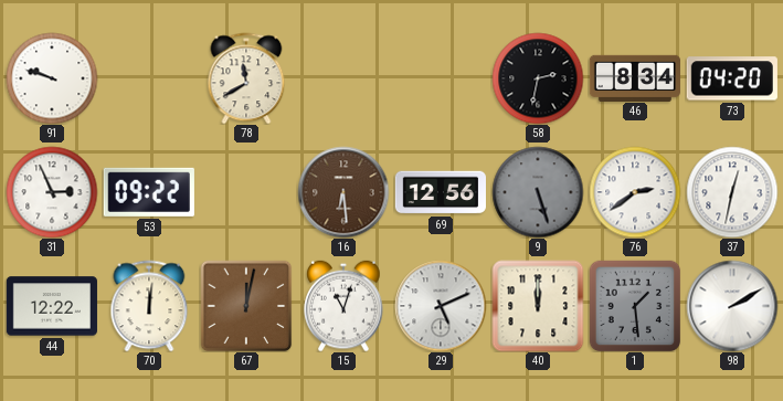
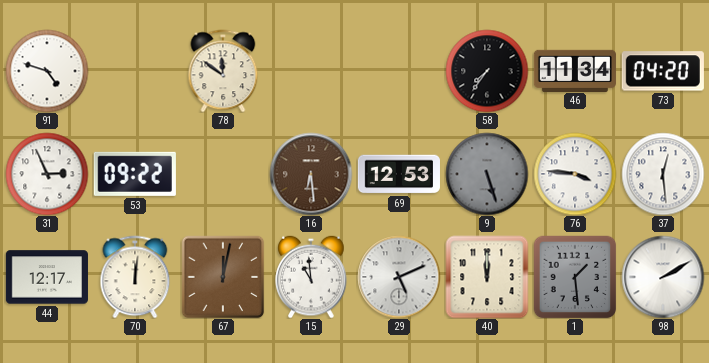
91: 9:48 -> 4:48 (47, 71)
78: 11:40 -> 11:51 (223, 71)
58: 2:32 -> 7:36 (487, 71)
46: 8:34 -> 11:34 (575, 70)
69: 12:56 -> 12:53 (399, 174)
76: 2:39 -> 3:46 (575, 174)
37: 12:32 -> 12:29 (663, 174)
44: 12:22 -> 12:17 (47, 277)
15: 11:03 -> 10:59 (311, 277)
